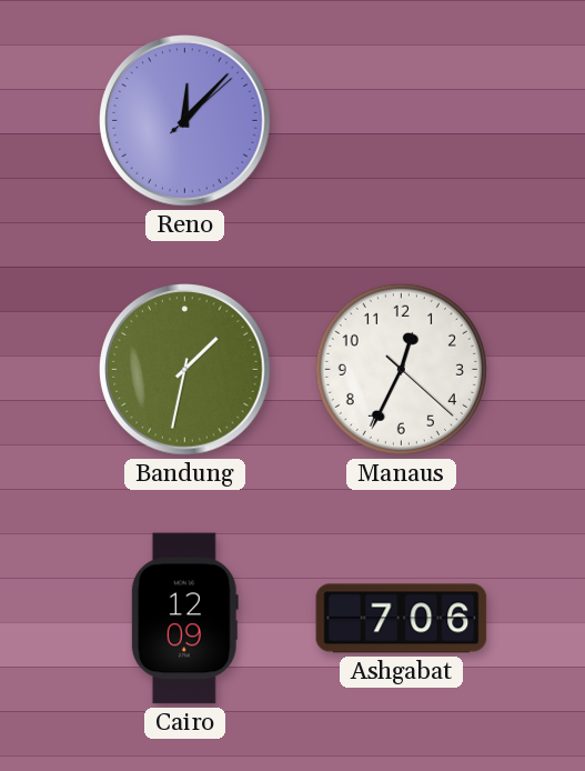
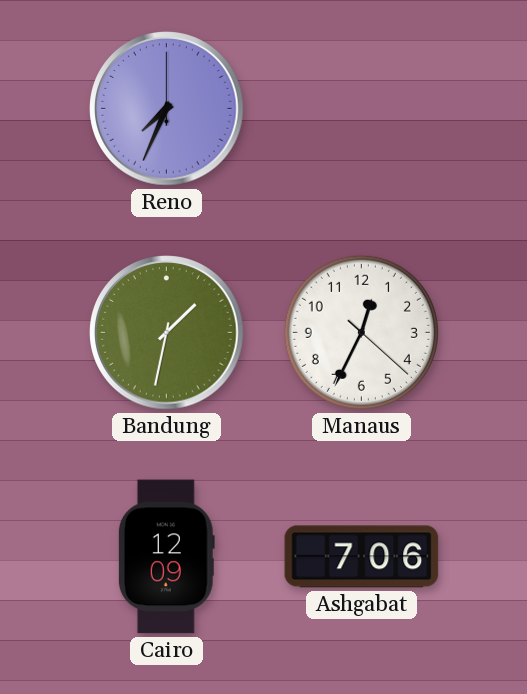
Reno: 12:07 -> 7:34 (167, 109)
